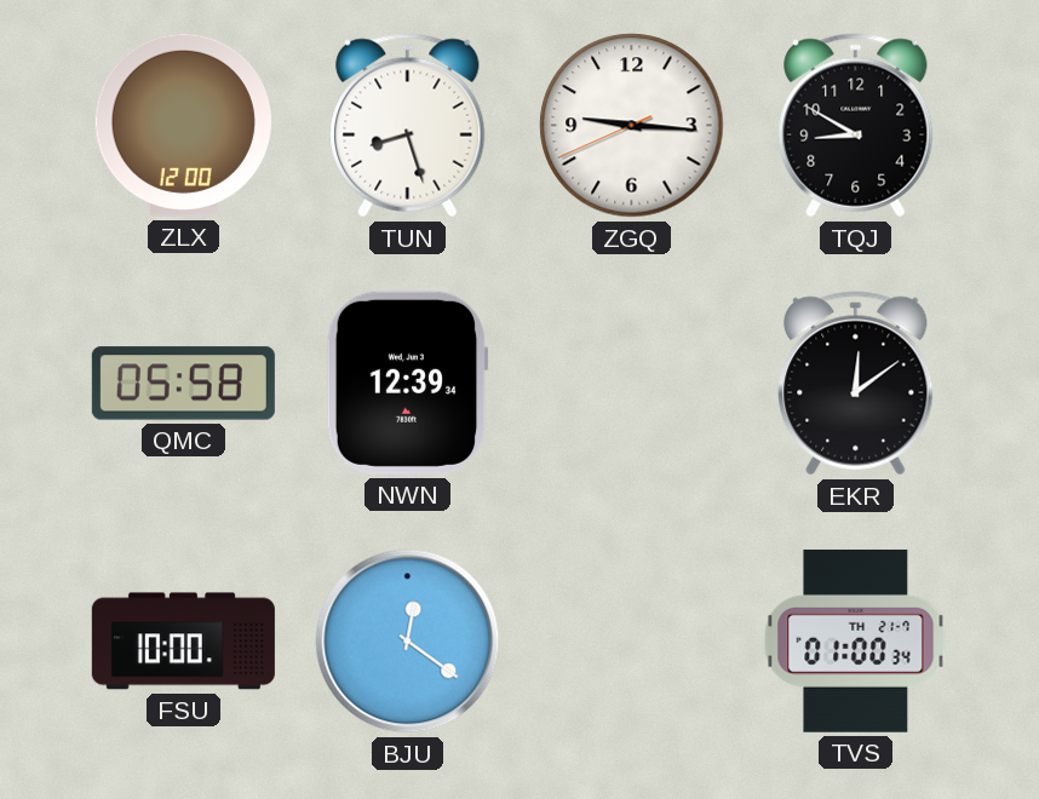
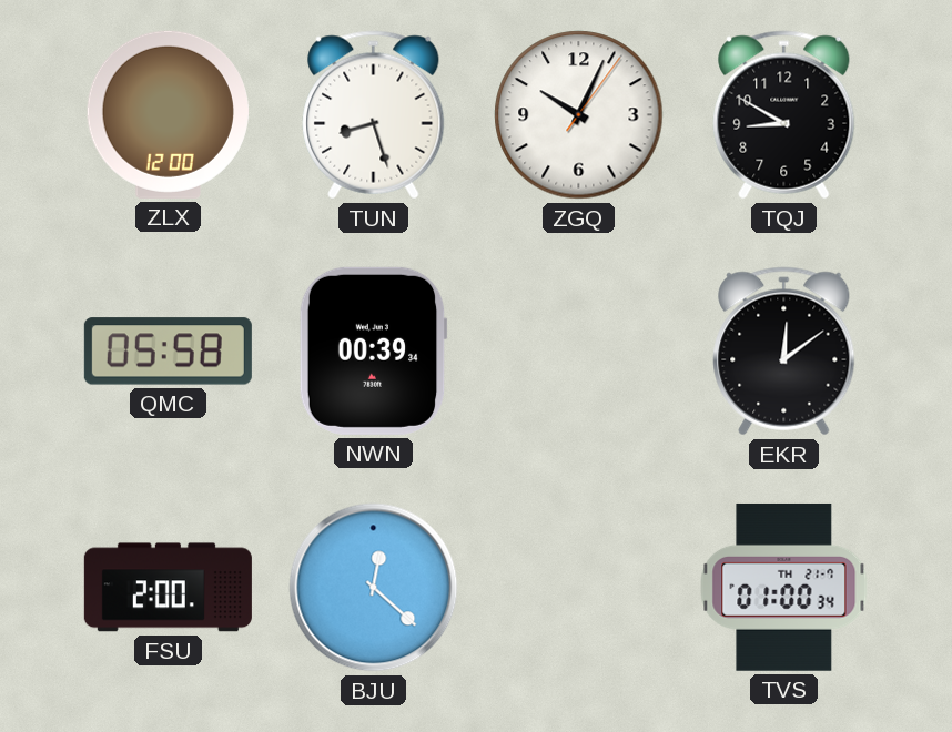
ZGQ: 9:15 -> 10:04 (579, 115)
NWN: 12:39 -> 00:39 (373, 350)
FSU: 10:00 -> 2:00 (168, 588)
BJU: 12:21 -> 12:22 (374, 588)
